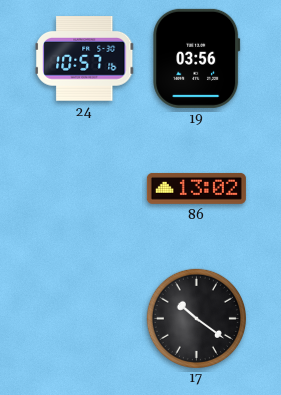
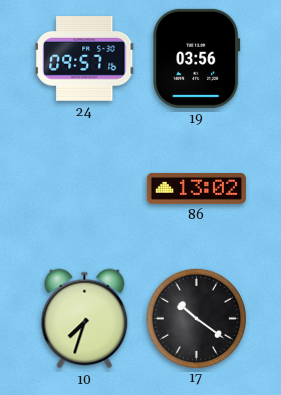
24: 10:57 -> 09:57 (85, 59)
10: none -> 7:33 (85, 319)
